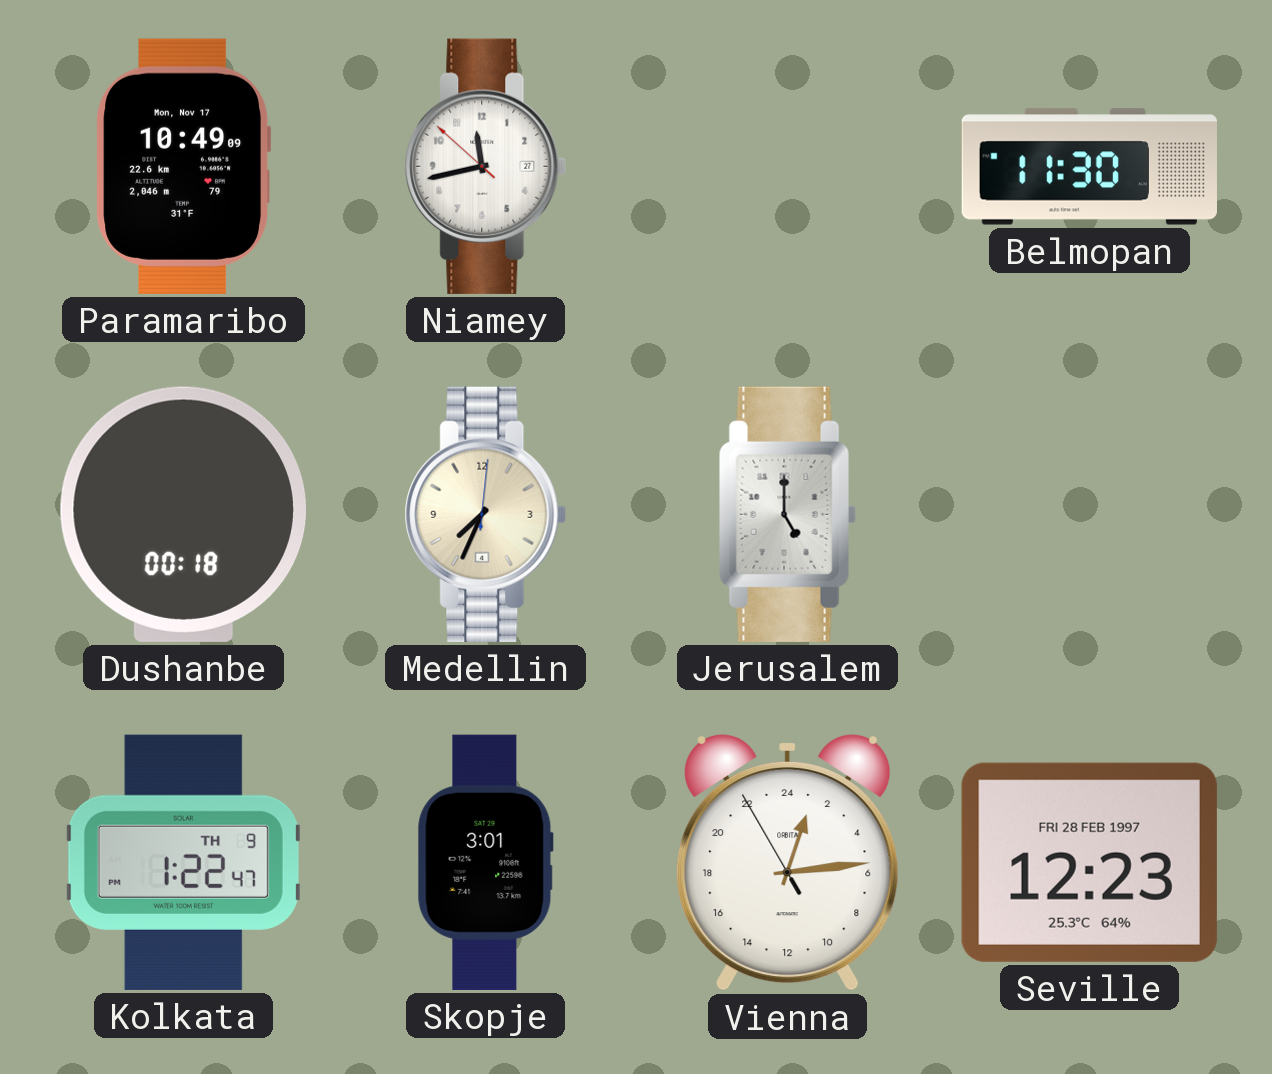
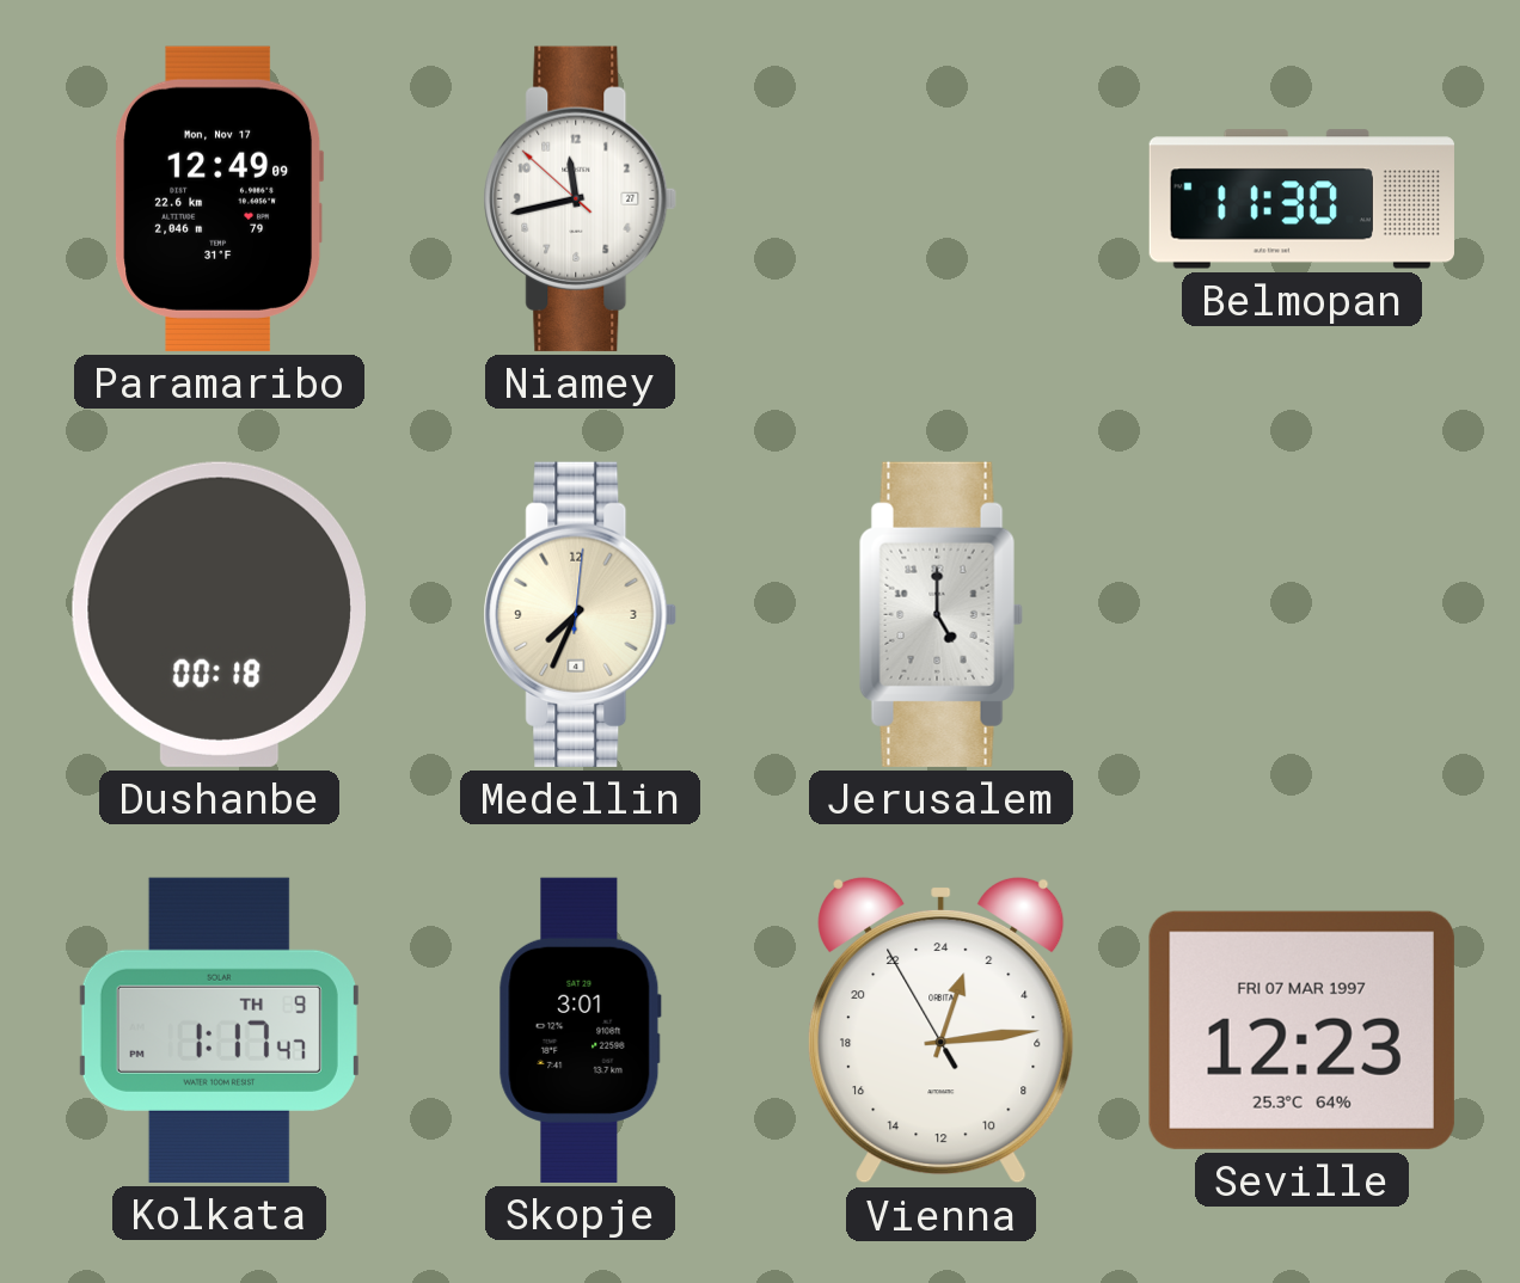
Paramaribo: 10:49 -> 12:49 (220, 198)
Kolkata: 1:22 -> 1:17 (219, 1030)
Seville date: FRI 28 FEB 1997 -> FRI 07 MAR 1997 (1301, 1030)
